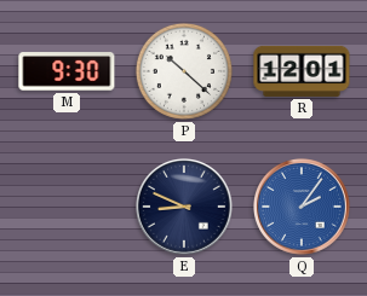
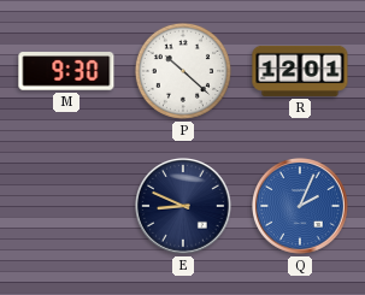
Q: 2:06 -> 2:04 (301, 207)
